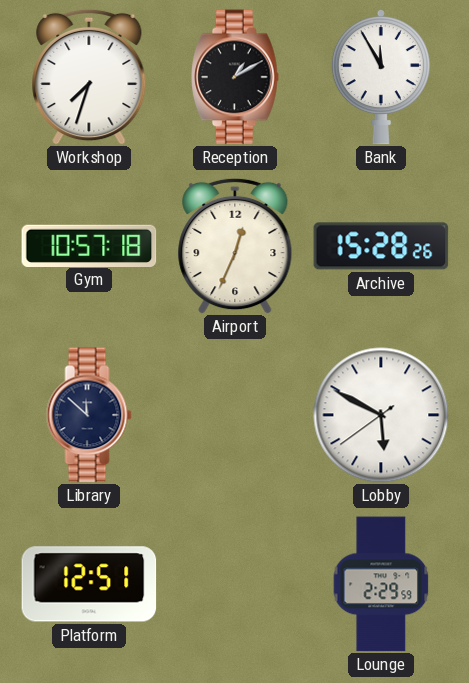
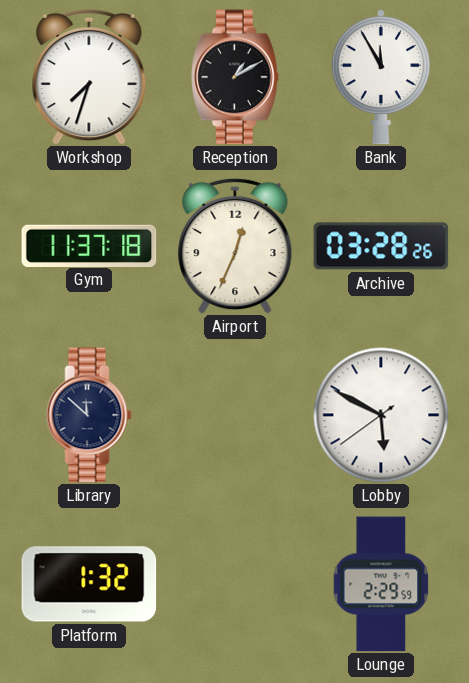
Gym: 10:57 -> 11:37 (89, 245)
Archive: 15:28 -> 03:28 (381, 246)
Platform: 12:51 -> 1:32 (89, 584)
